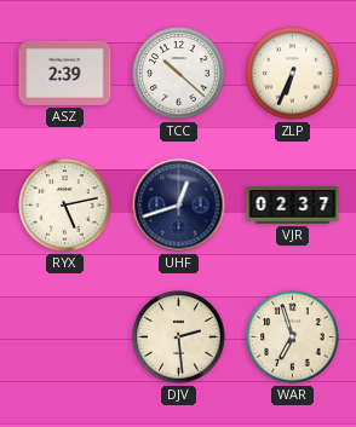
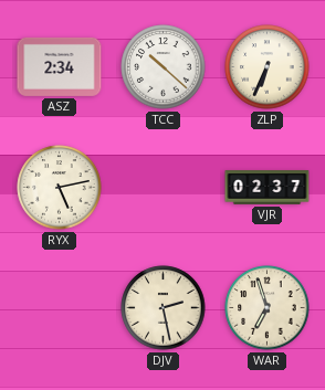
ASZ: 2:39 -> 2:34 (60, 66)
UHF: 12:42 -> none (179, 206)
DJV: 2:29 -> 2:28 (164, 308)
